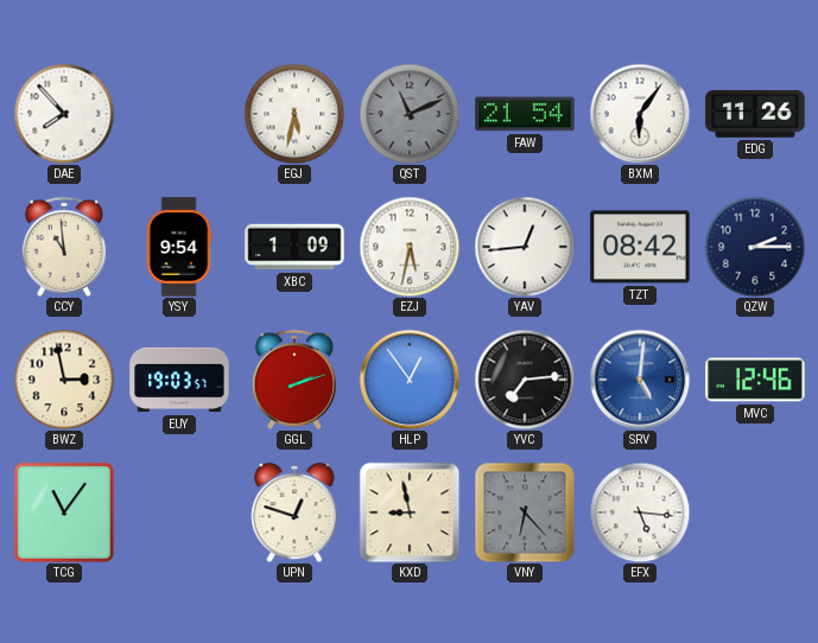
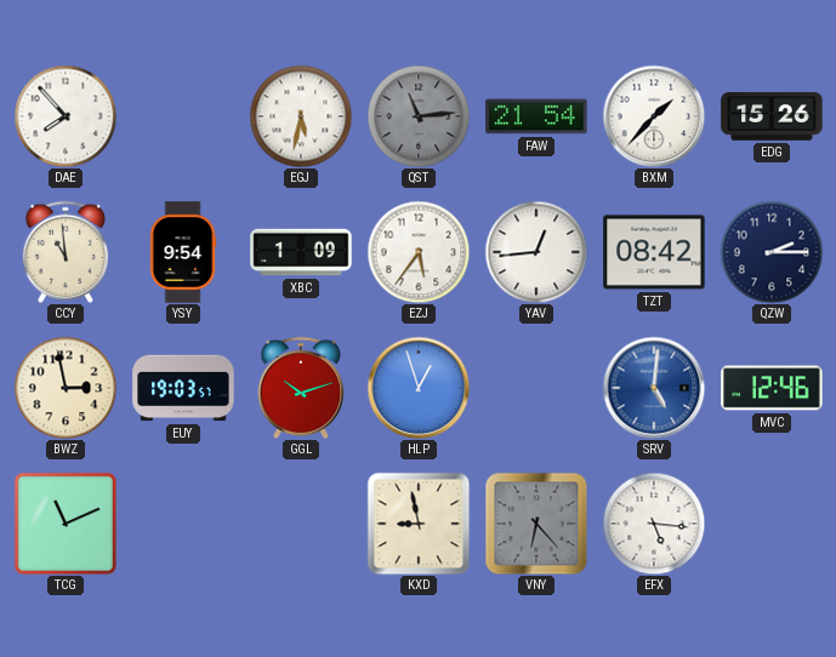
QST: 11:11 -> 11:14 (419, 116)
BXM: 6:06 -> 1:37 (654, 116)
EDG: 11:26 -> 15:26 (772, 118)
EZJ: 5:32 -> 5:36 (419, 252)
GGL: 2:12 -> 10:12 (301, 388)
HLP: 12:54 -> 12:57 (419, 388)
YVC: 7:14 -> none (525, 380)
TCG: 11:06 -> 11:11 (66, 524)
UPN: 12:48 -> none (294, 513)
